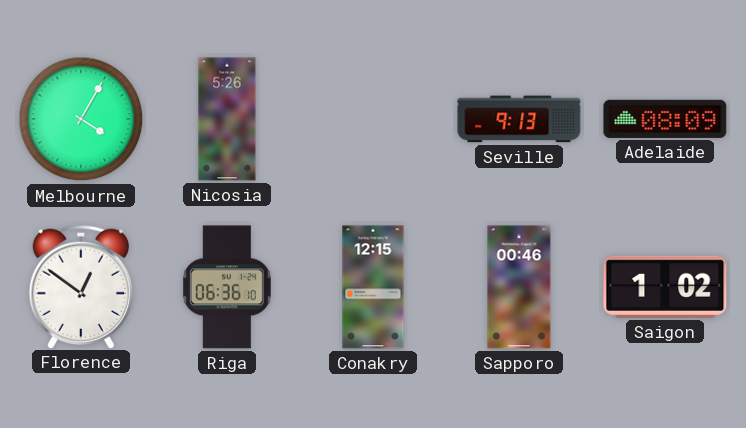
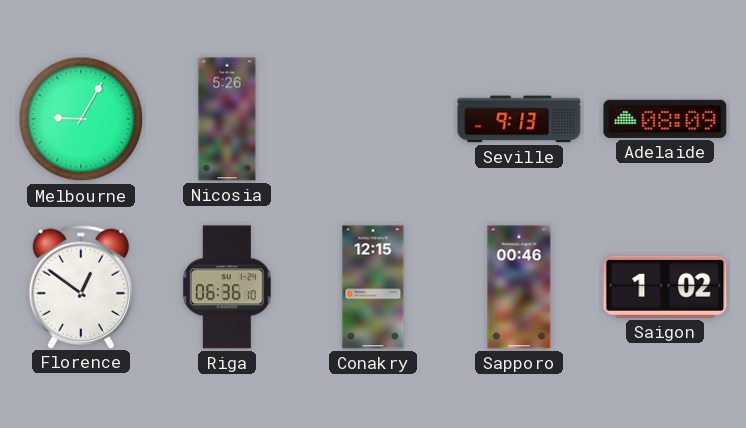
Melbourne: 4:05 -> 9:05 (81, 119)
